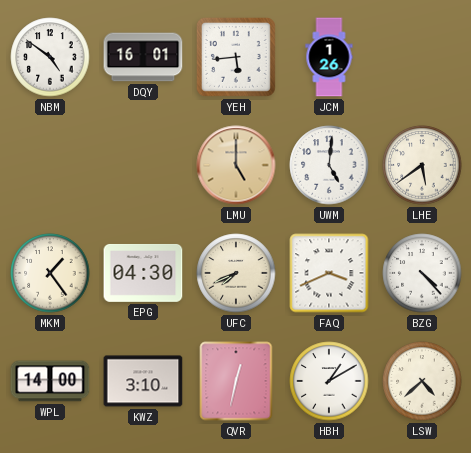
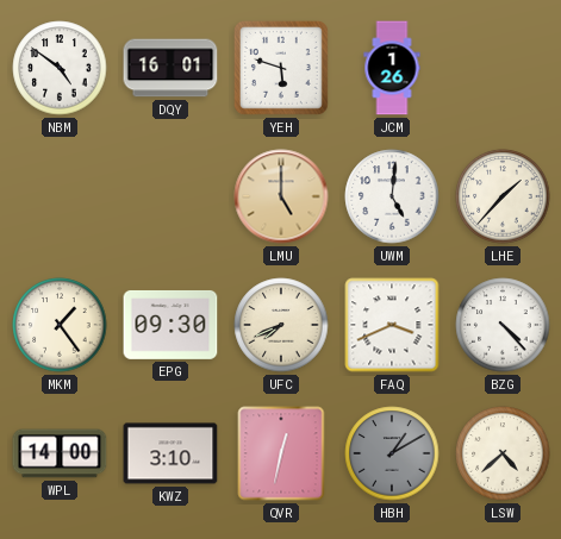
YEH: 5:44 -> 5:48 (281, 68)
LHE: 5:39 -> 1:37 (503, 196)
EPG: 04:30 -> 09:30 (170, 325)
HBH dial: white -> grey (392, 453)
